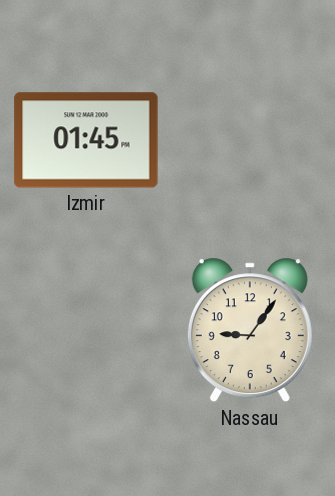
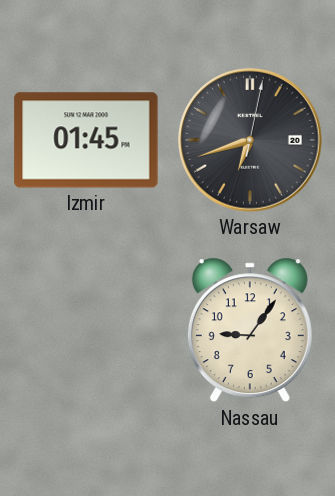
Warsaw: none -> 6:42 (250, 140)
